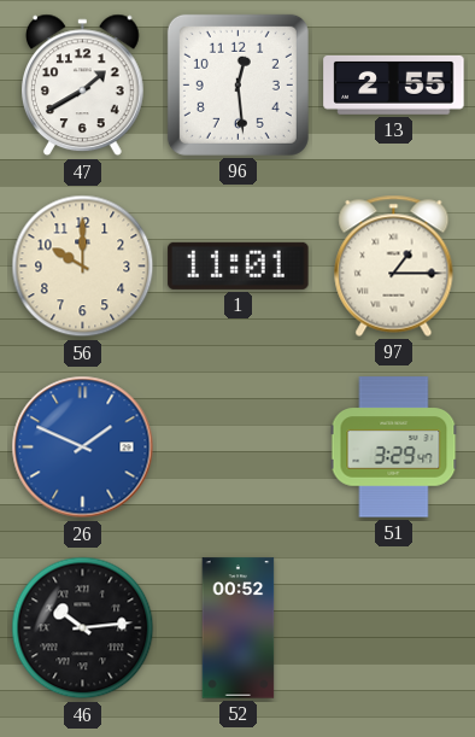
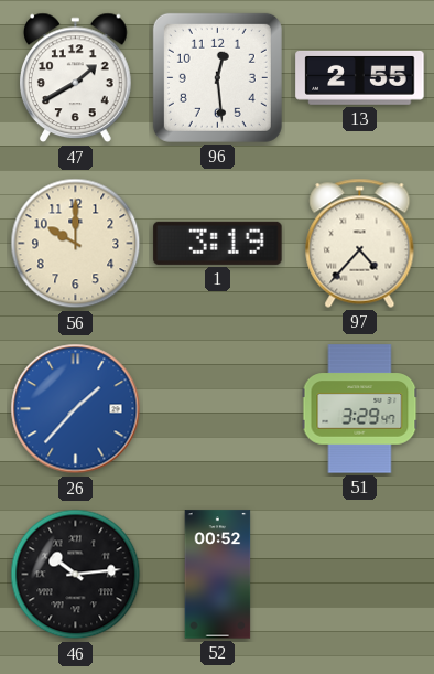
1: 11:01 -> 3:19 (218, 243)
97: 1:15 -> 4:37 (360, 243)
26: 1:49 -> 1:37 (76, 409)
